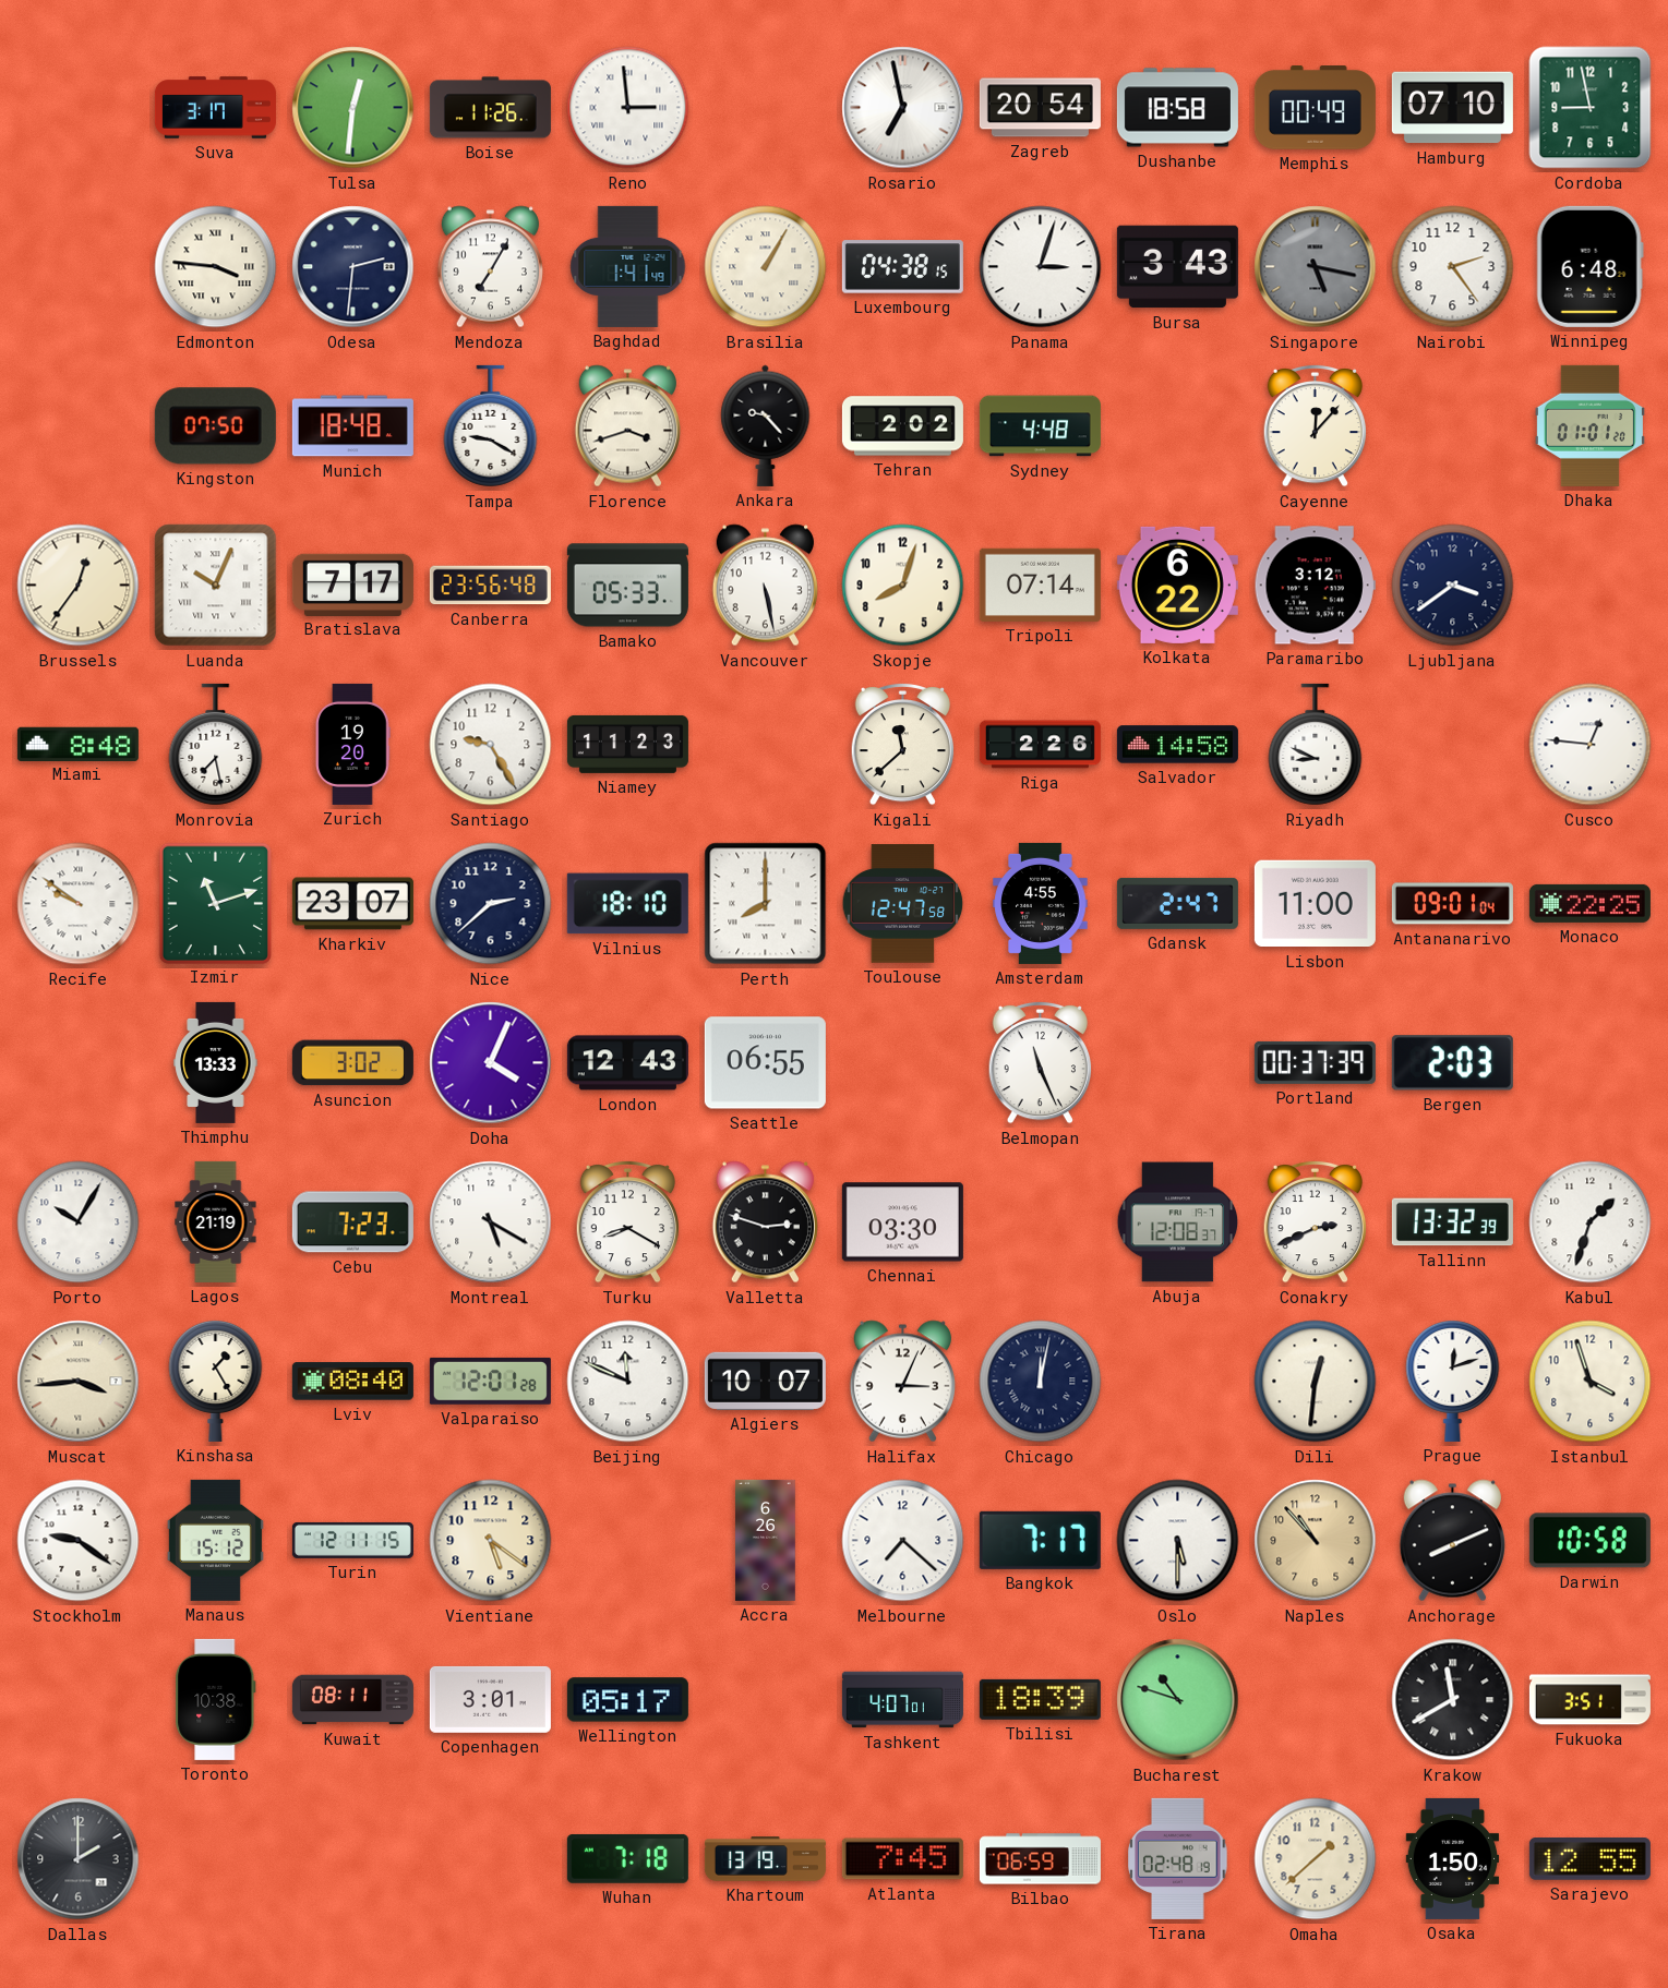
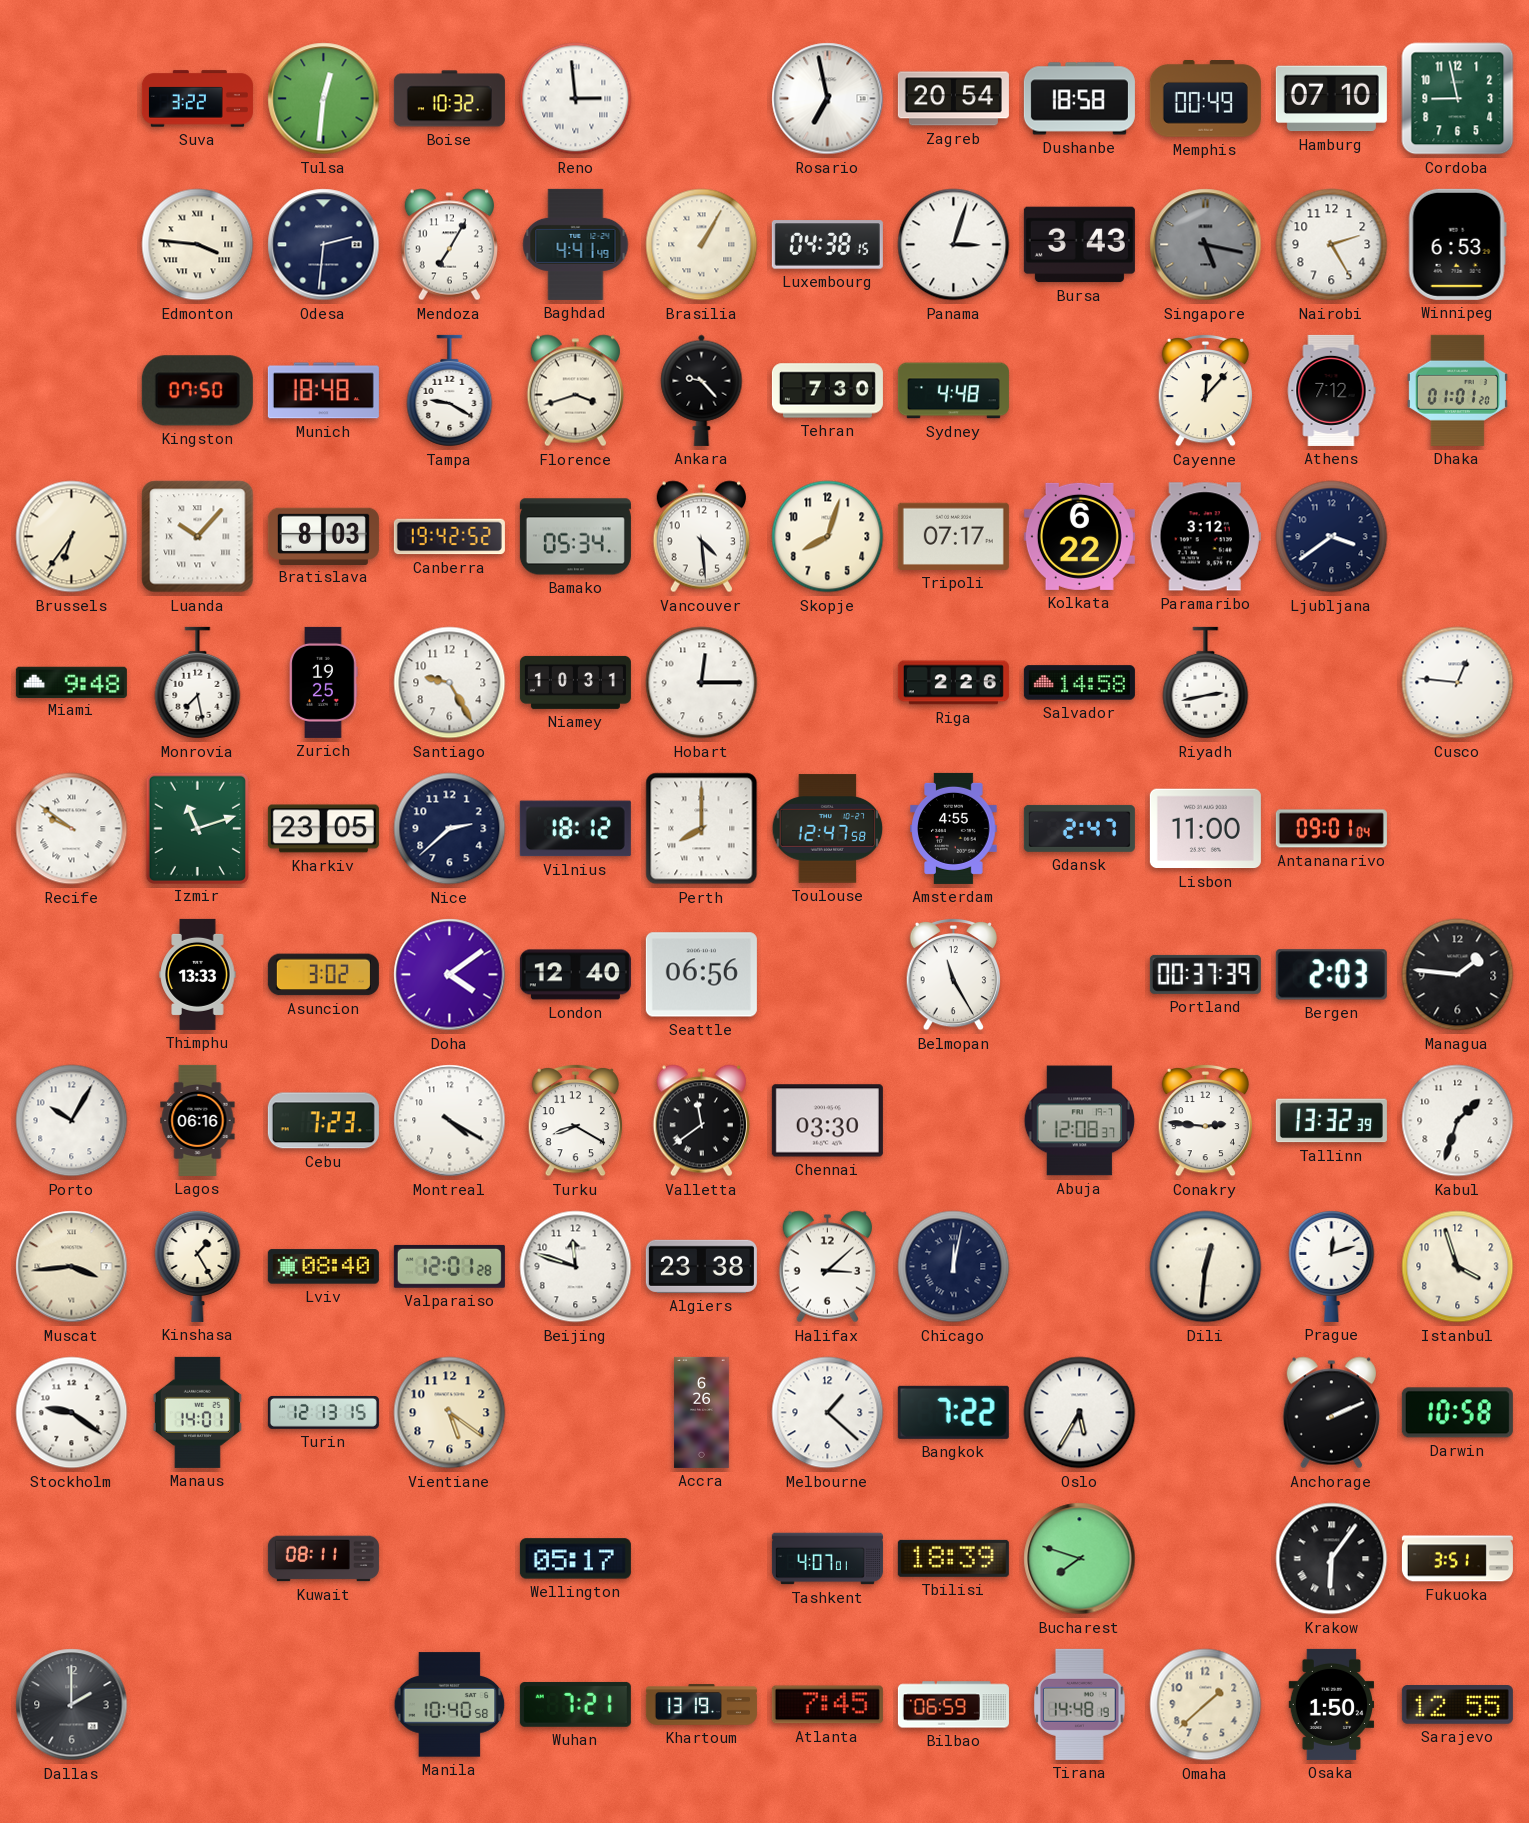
Suva: 3:17 -> 3:22 (197, 99)
Boise: 11:26 -> 10:32 (449, 99)
Baghdad: 1:41 -> 4:41 (576, 244)
Nairobi: 2:24 -> 2:25 (1332, 245)
Winnipeg: 6:48 -> 6:53 (1457, 244)
Tehran: 2:02 -> 7:30 (827, 391)
Athens: none -> 7:12 (1331, 390)
Brussels: 12:36 -> 6:36 (72, 537)
Luanda: 10:04 -> 10:07 (198, 537)
Bratislava: 7:17 -> 8:03 (323, 536)
Canberra: 23:56 -> 19:42 (449, 537)
Bamako: 05:33 -> 05:34 (575, 537)
Vancouver: 5:28 -> 4:29 (701, 537)
Tripoli: 07:14 -> 07:17 (953, 536)
Miami: 8:48 -> 9:48 (71, 682)
Zurich: 19:20 -> 19:25 (323, 682)
Niamey: 11:23 -> 10:31 (575, 682)
Hobart: none -> 12:15 (702, 683)
Kigali: 11:38 -> none (902, 744)
Riyadh: 8:49 -> 2:43 (1206, 683)
Kharkiv: 23:07 -> 23:05 (323, 829)
Vilnius: 18:10 -> 18:12 (575, 829)
Monaco: 22:25 -> none (1589, 903)
Doha: 4:04 -> 4:09 (450, 975)
London: 12:43 -> 12:40 (575, 975)
Seattle: 06:55 -> 06:56 (701, 975)
Belmopan: 11:26 -> 11:25 (953, 974)
Managua: none -> 1:46 (1458, 975)
Lagos: 21:19 -> 06:16 (198, 1120)
Montreal: 5:20 -> 4:20 (450, 1121)
Valletta: 2:48 -> 11:39 (701, 1121)
Conakry: 2:41 -> 2:46 (1205, 1120)
Beijing: 11:49 -> 11:48 (576, 1267)
Algiers: 10:07 -> 23:38 (701, 1266)
Halifax: 3:04 -> 3:08 (827, 1267)
Manaus: 15:12 -> 14:01 (197, 1412)
Turin: 12:11 -> 12:13 (323, 1412)
Melbourne: 7:22 -> 1:22 (828, 1413)
Bangkok: 7:17 -> 7:22 (953, 1412)
Oslo: 5:30 -> 5:35 (1080, 1413)
Naples: 10:53 -> none (1316, 1541)
Anchorage: 8:11 -> 2:11 (1331, 1413)
Toronto: 10:38 -> none (216, 1699)
Copenhagen: 3:01 -> none (490, 1699)
Bucharest: 10:48 -> 7:48 (1080, 1559)
Krakow: 11:40 -> 6:06 (1332, 1559)
Manila: none -> 10:40 (450, 1705)
Wuhan: 7:18 -> 7:21 (575, 1704)
Tirana: 02:48 -> 14:48 (1080, 1704)
